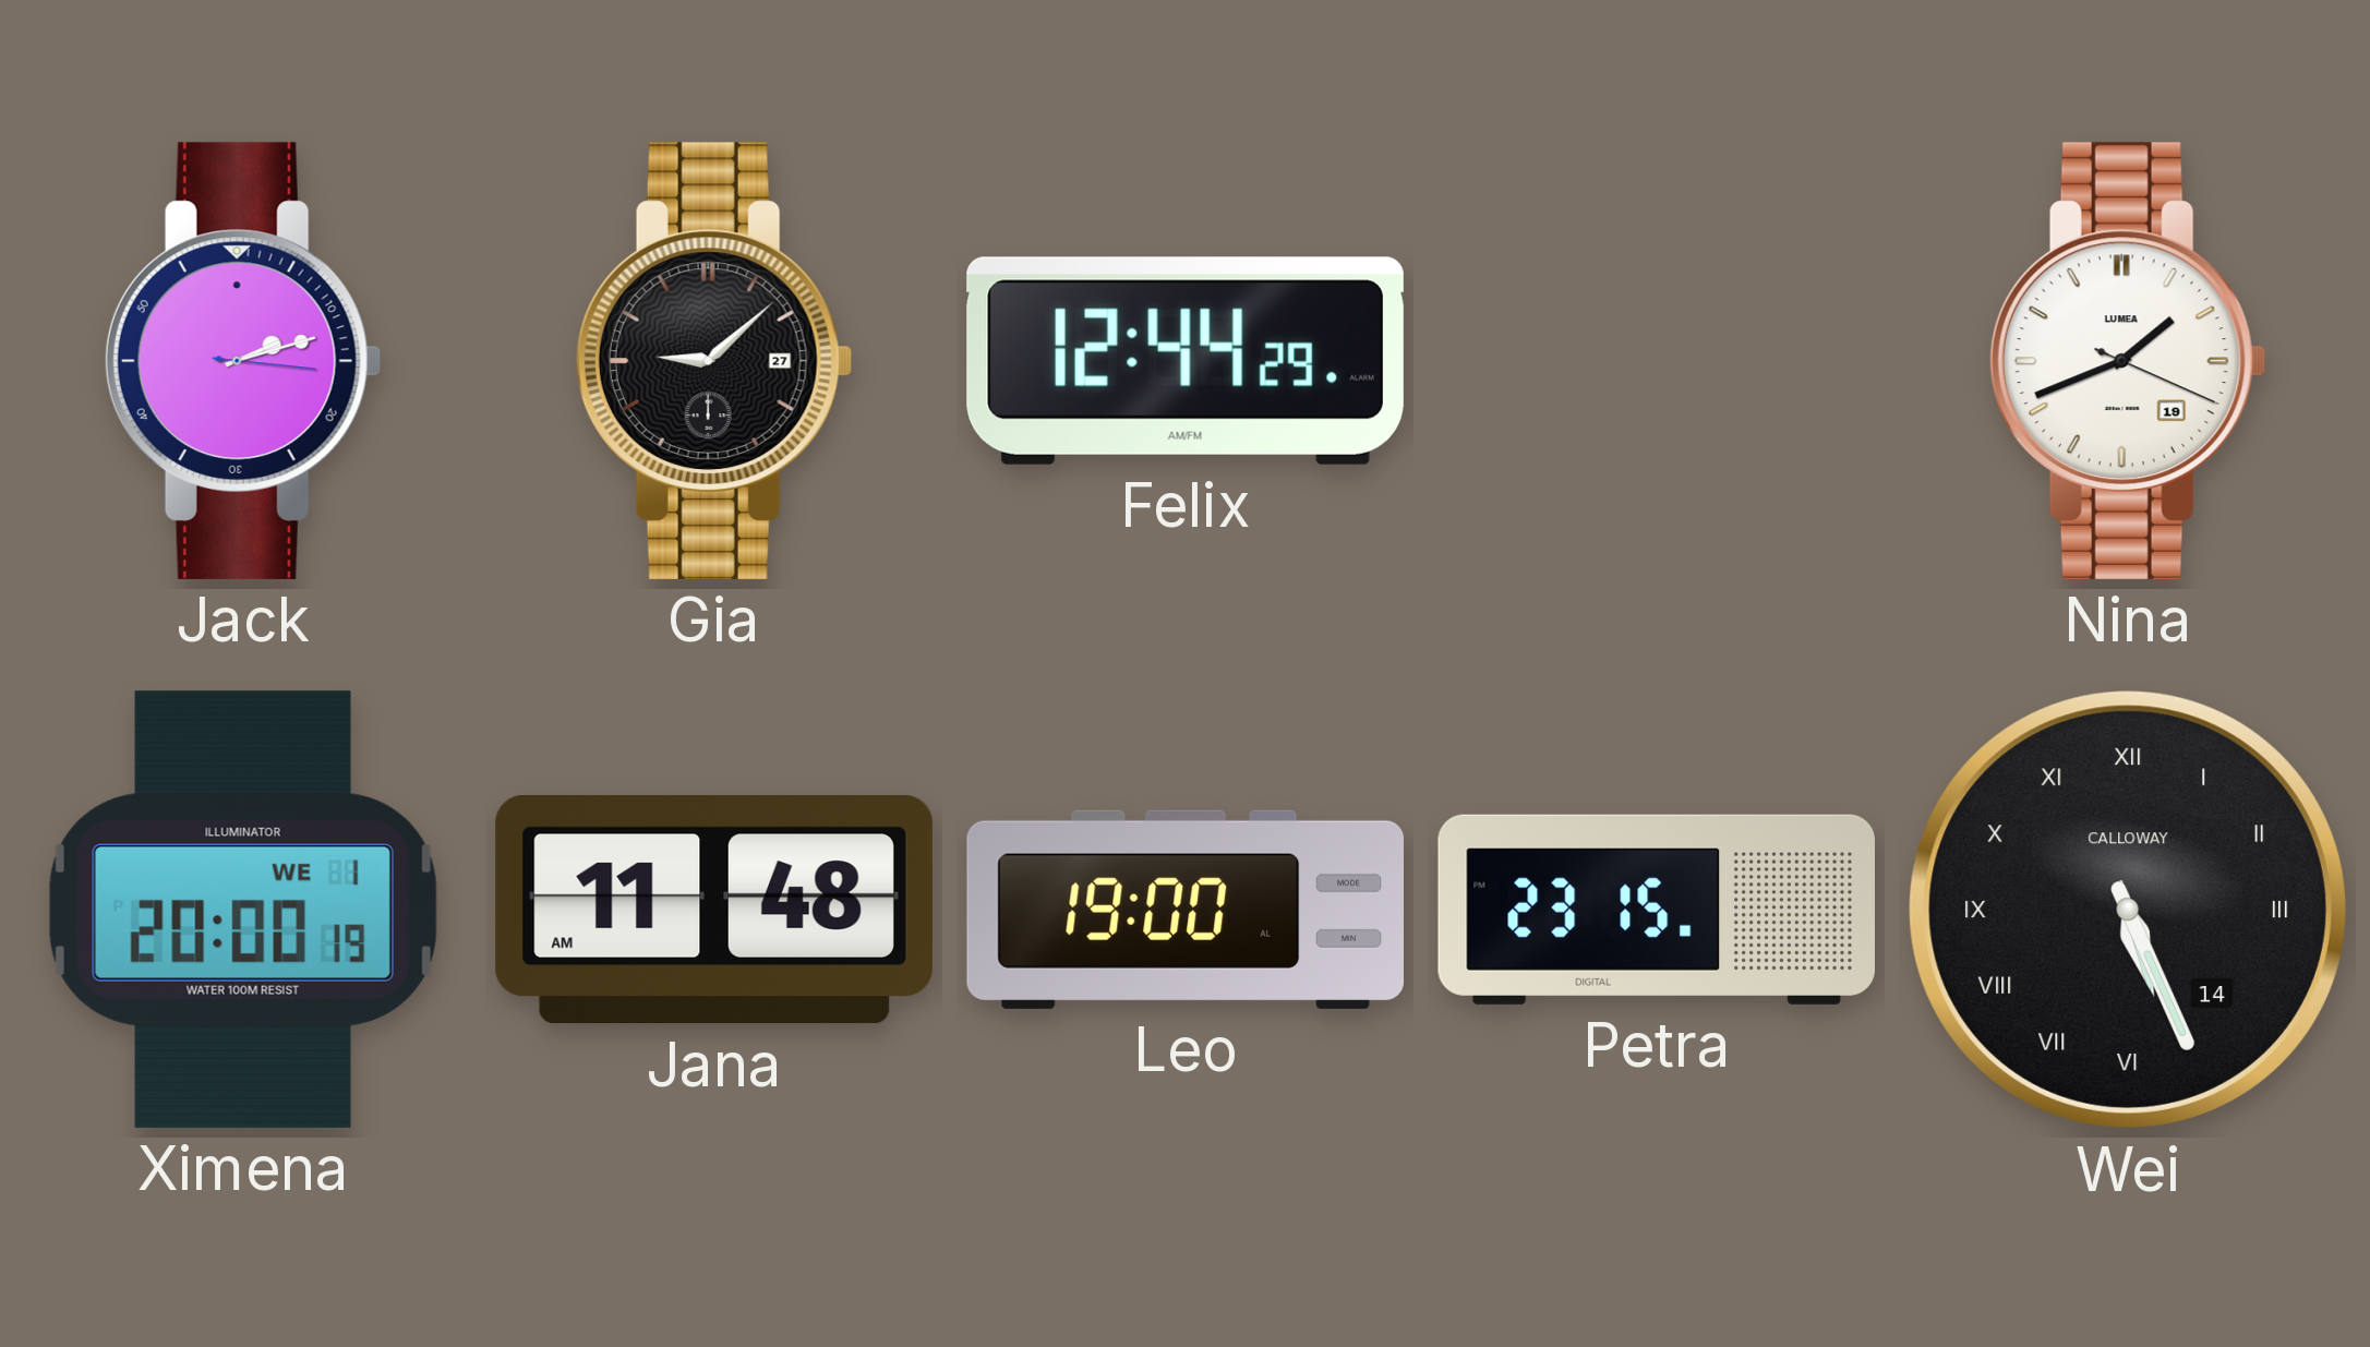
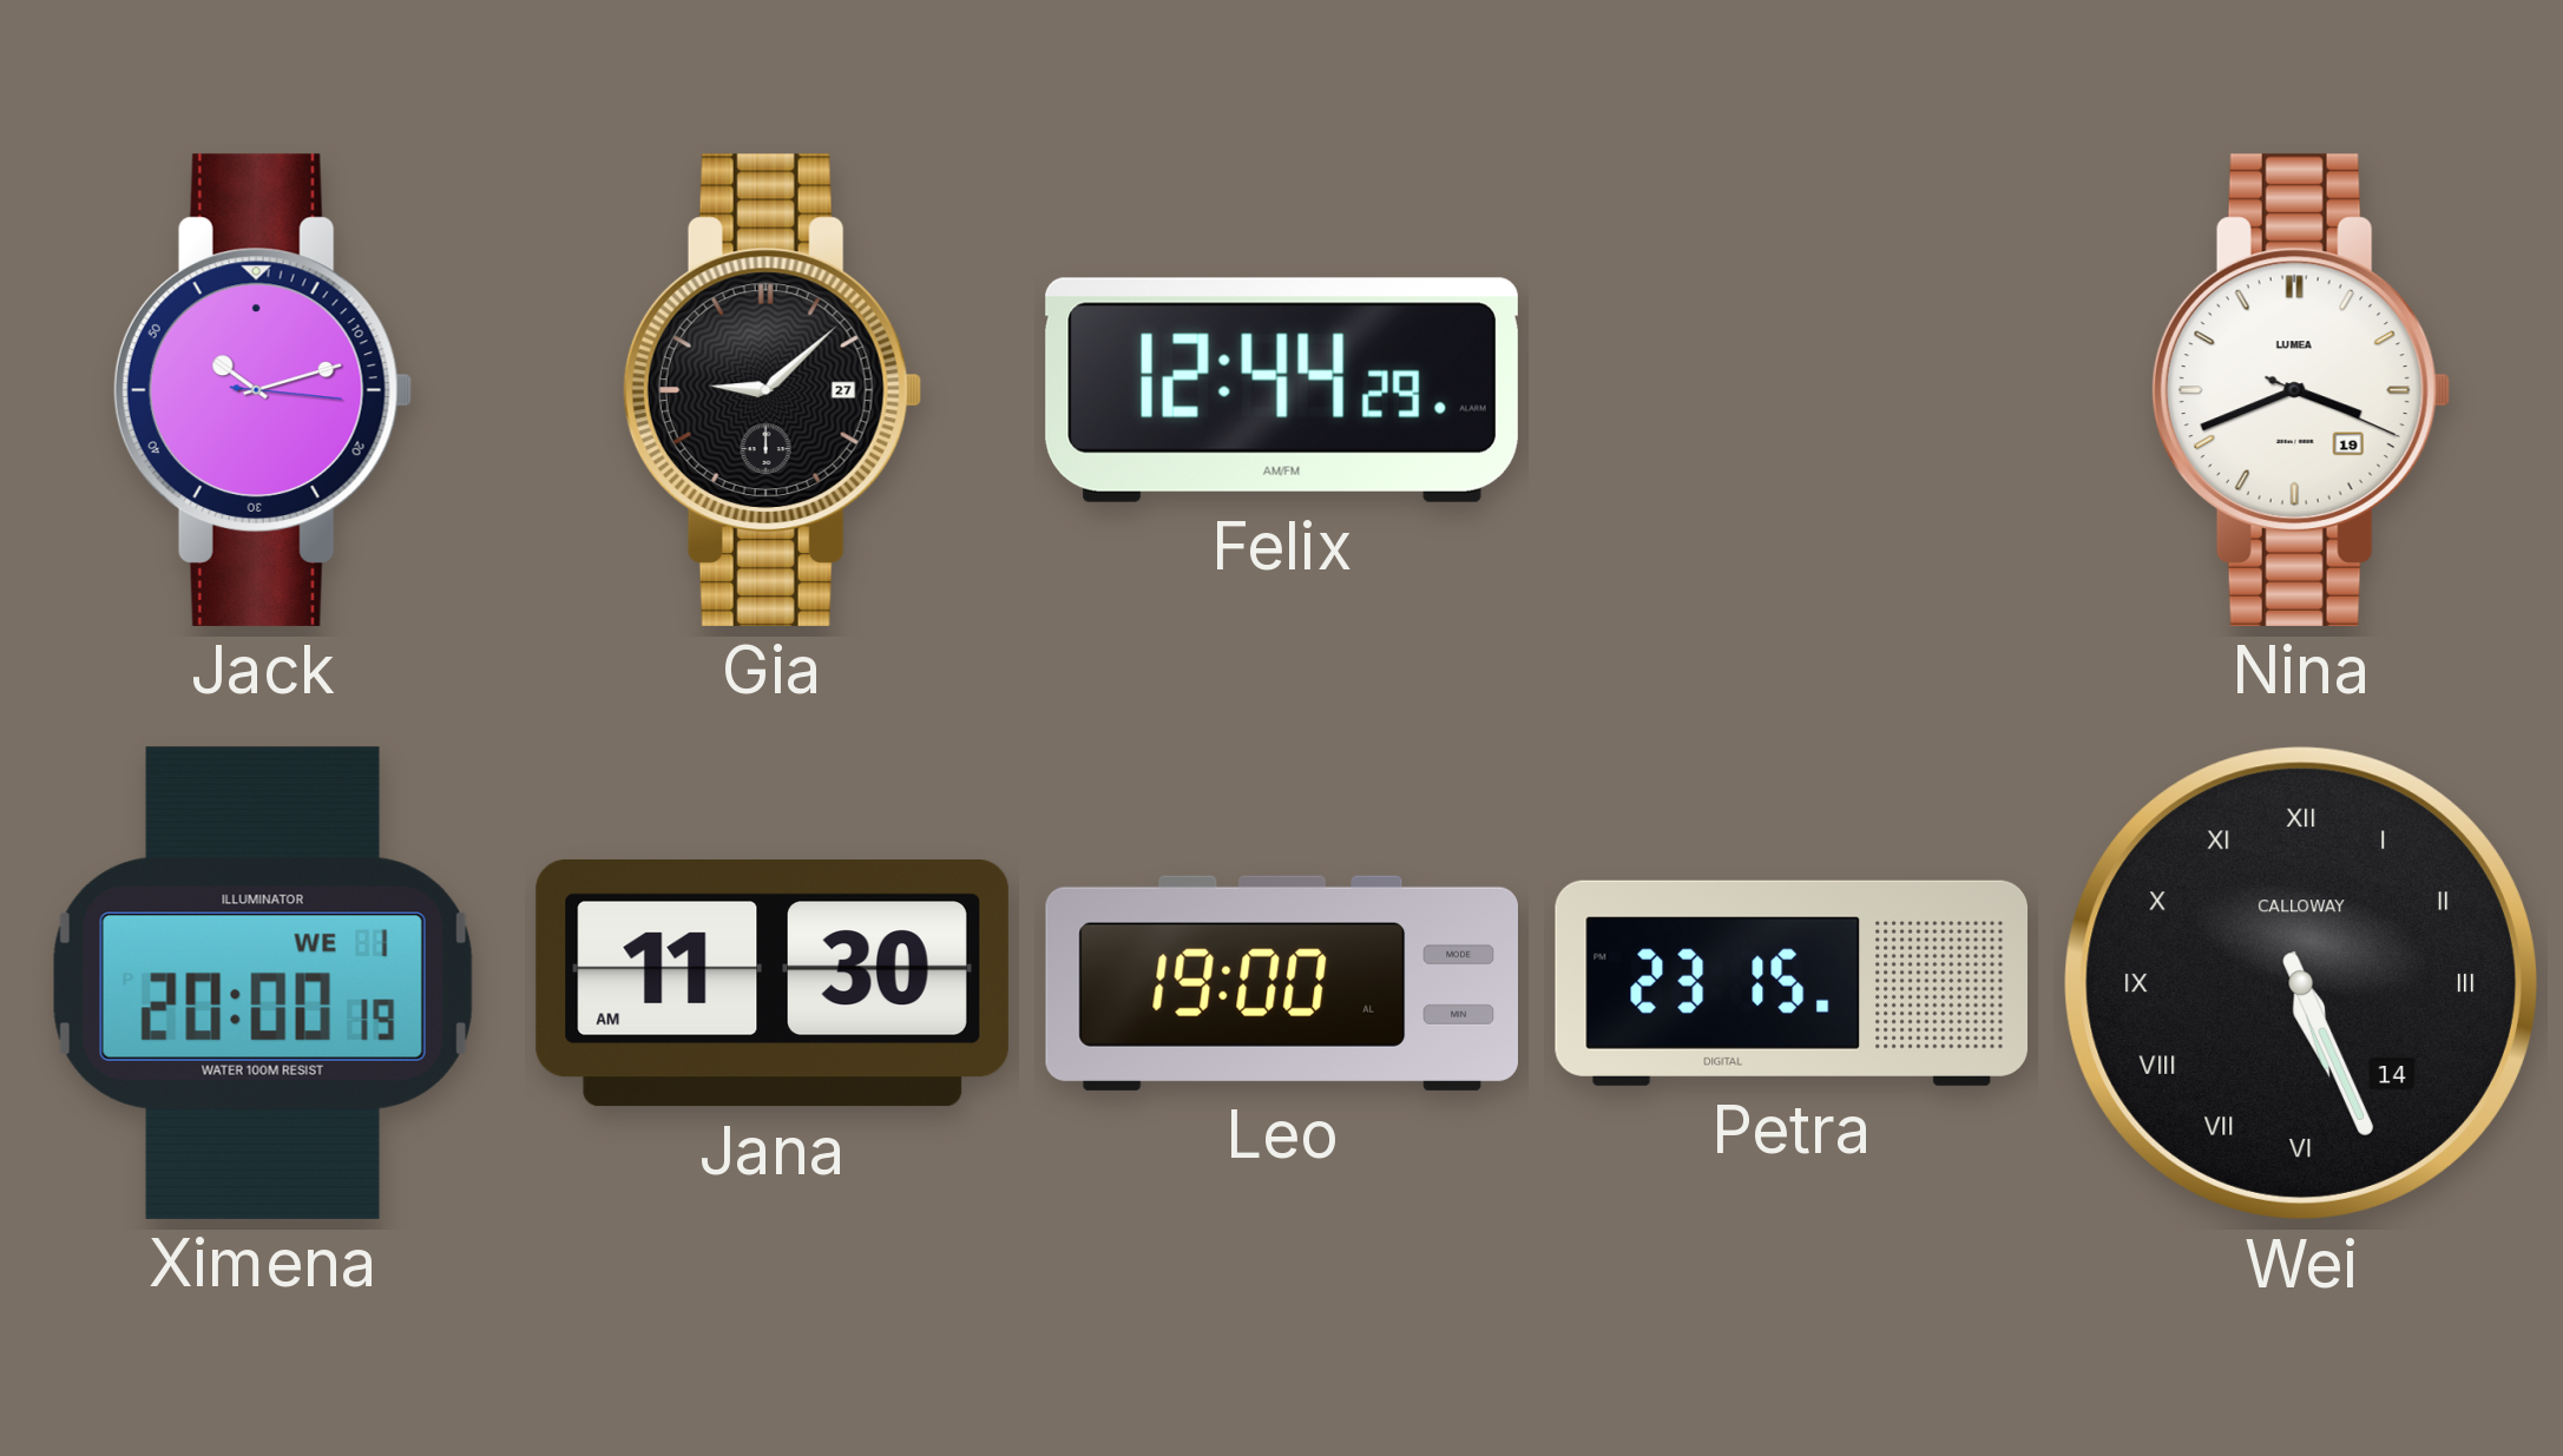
Jack: 2:12 -> 10:12 (263, 390)
Nina: 1:41 -> 3:41 (2301, 390)
Jana: 11:48 -> 11:30 (773, 984)
